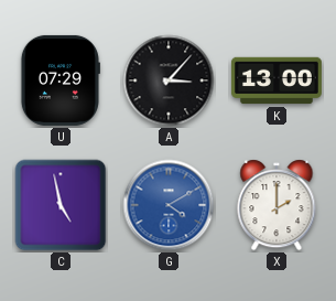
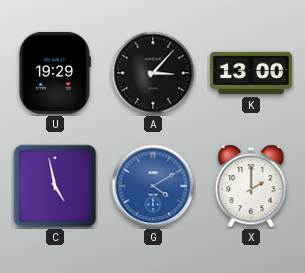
U: 07:29 -> 19:29 (54, 73)
